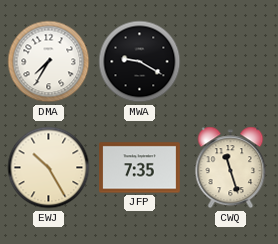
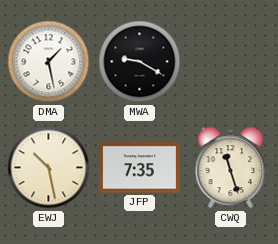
DMA: 7:35 -> 1:28 (49, 62)
EWJ: 10:25 -> 10:28 (49, 168)
